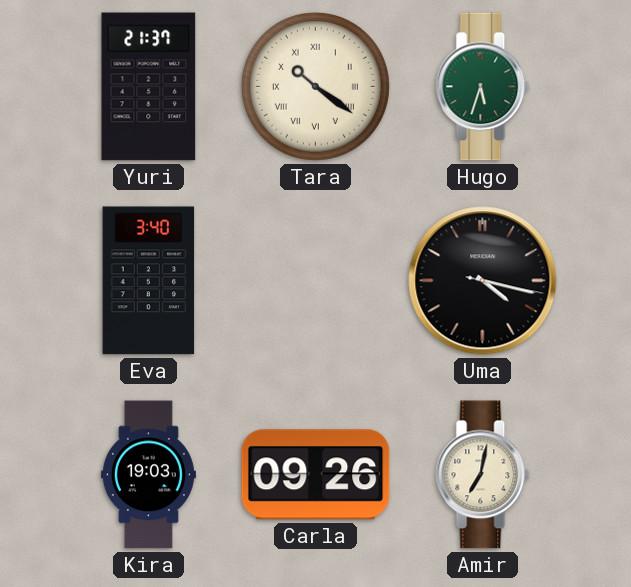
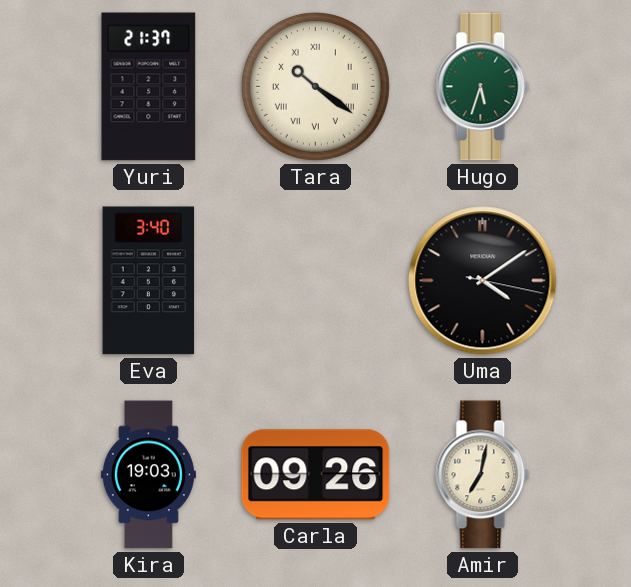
Uma: 4:17 -> 4:09 (483, 281)
